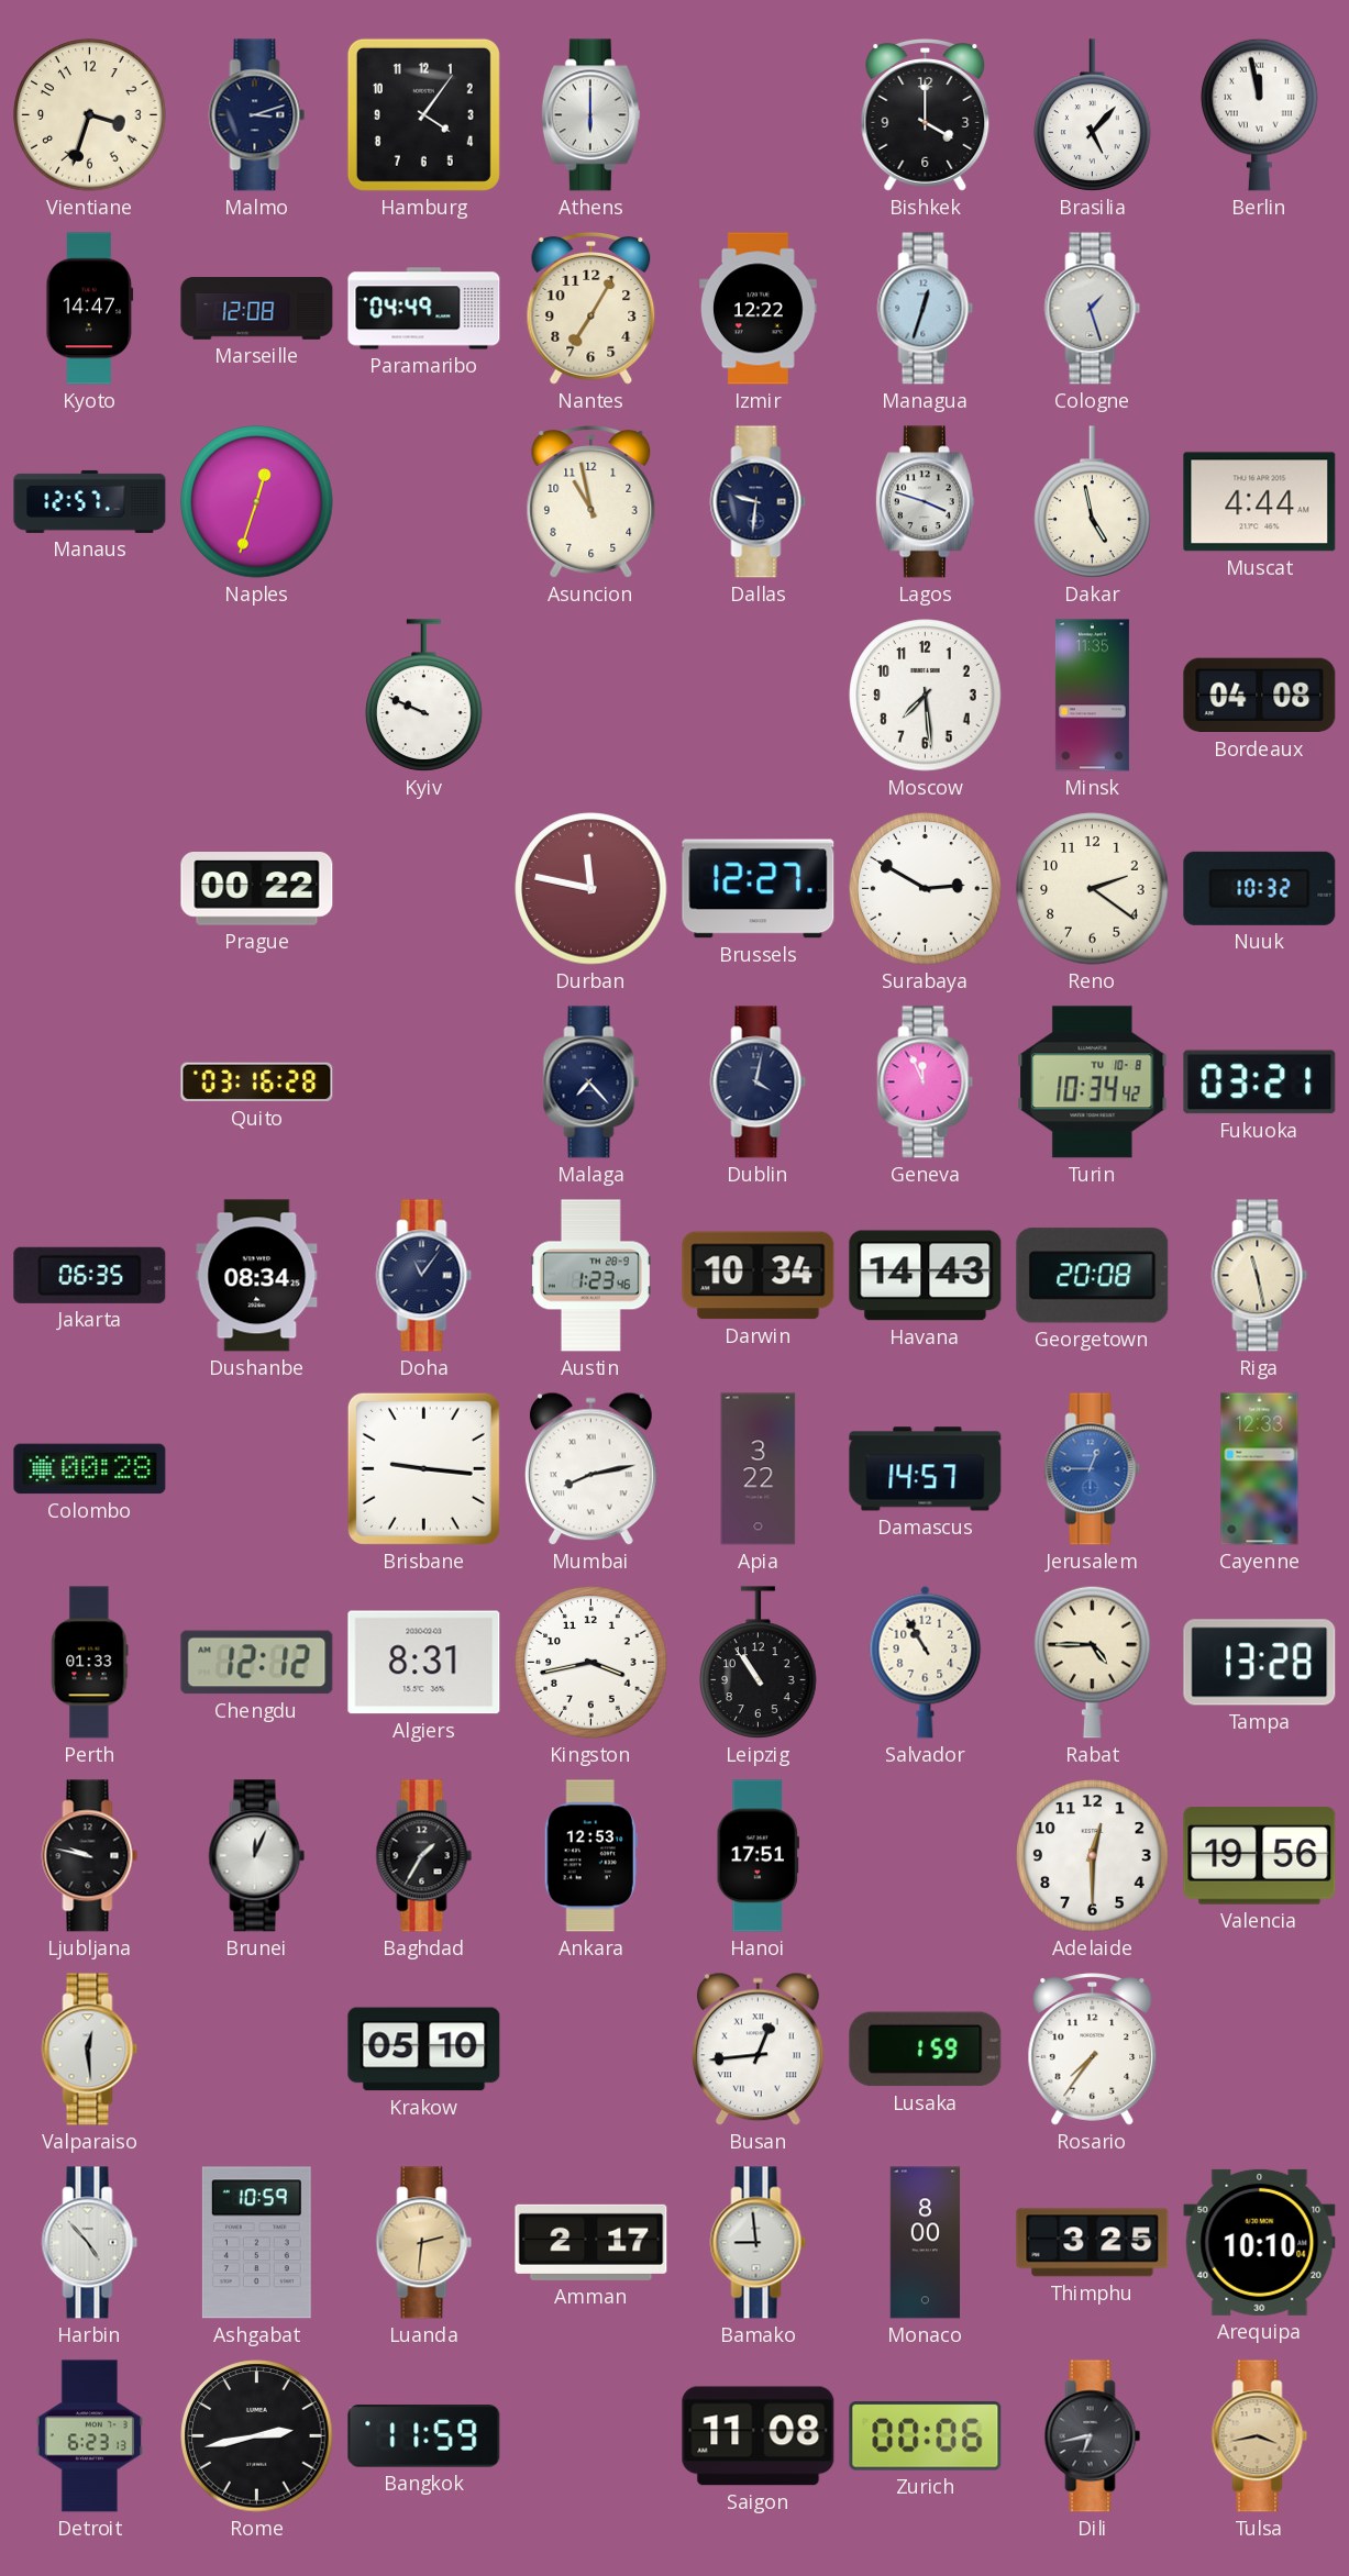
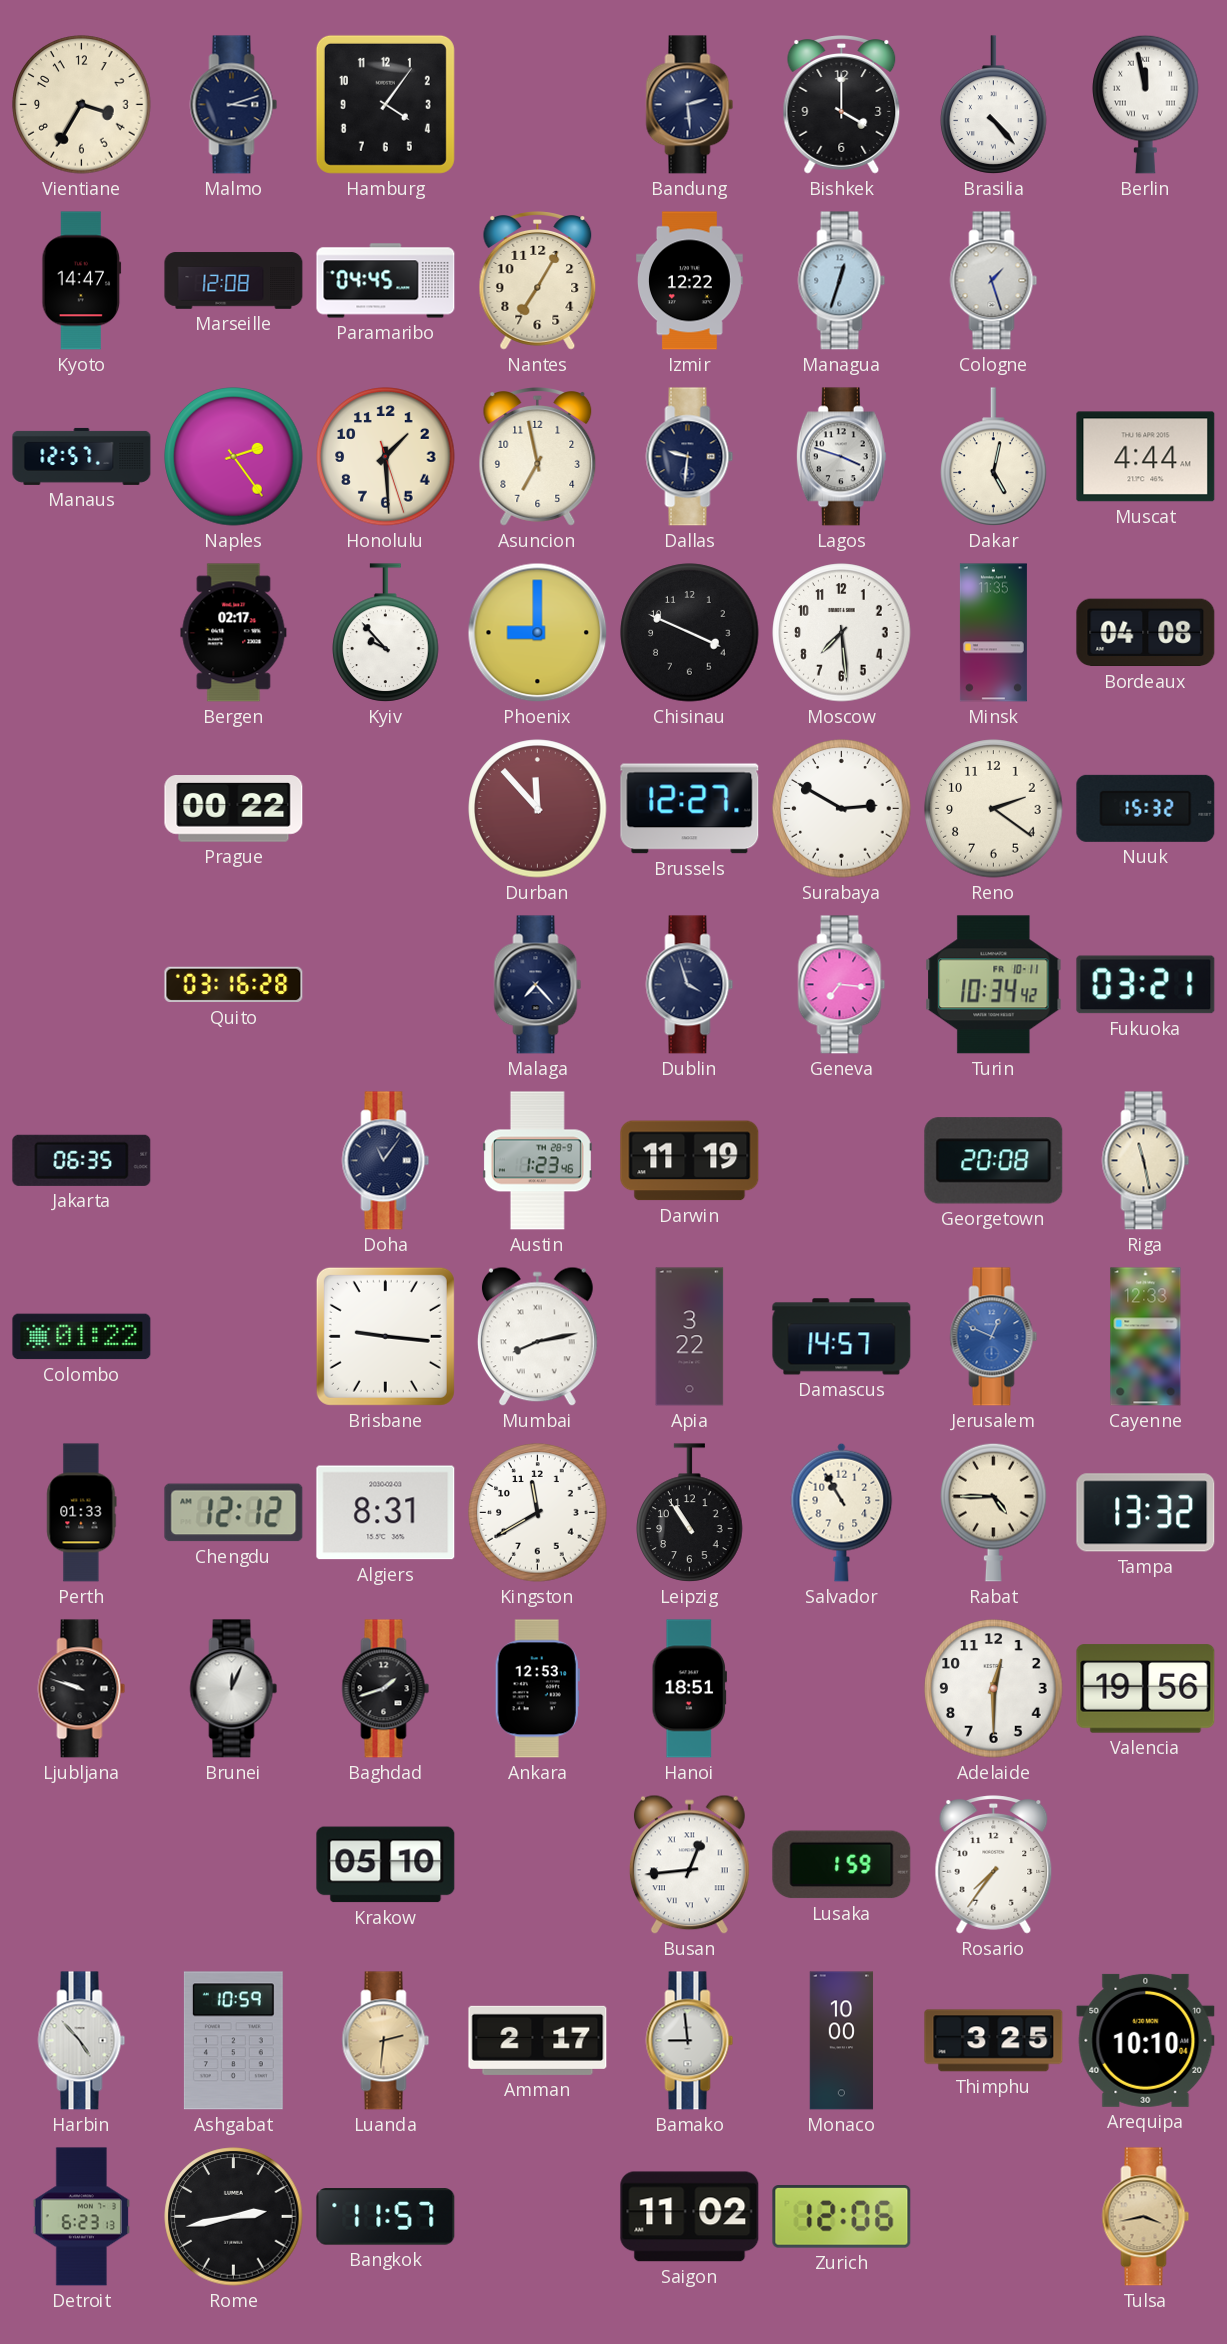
Vientiane: 3:33 -> 3:35 (82, 105)
Athens: 6:00 -> none (590, 115)
Bandung: none -> 2:29 (690, 105)
Brasilia: 5:07 -> 4:23 (994, 105)
Paramaribo: 04:49 -> 04:45 (386, 281)
Naples: 12:33 -> 2:24 (234, 457)
Honolulu: none -> 1:29 (386, 457)
Asuncion: 10:58 -> 6:58 (538, 457)
Dakar: 4:58 -> 5:02 (994, 457)
Bergen: none -> 02:17 (234, 633)
Kyiv: 9:49 -> 9:53 (386, 633)
Phoenix: none -> 9:00 (538, 633)
Chisinau: none -> 3:49 (690, 633)
Durban: 11:47 -> 11:53 (538, 809)
Nuuk: 10:32 -> 15:32 (1146, 808)
Dublin: 4:02 -> 3:57 (690, 985)
Geneva: 11:56 -> 7:16 (842, 985)
Turin date: TU 10-8 -> FR 10-11 (994, 985)
Dushanbe: 08:34 -> none (257, 1276)
Darwin: 10:34 -> 11:19 (690, 1161)
Havana: 14:43 -> none (926, 1276)
Colombo: 00:28 -> 01:22 (82, 1337)
Jerusalem: 12:45 -> 12:49 (994, 1337)
Kingston: 3:43 -> 11:40 (538, 1513)
Tampa: 13:28 -> 13:32 (1146, 1513)
Ljubljana: 9:47 -> 9:48 (82, 1689)
Baghdad: 1:35 -> 1:42 (386, 1689)
Hanoi: 17:51 -> 18:51 (689, 1689)
Valparaiso: 12:29 -> none (90, 2050)
Monaco: 8:00 -> 10:00 (842, 2041)
Bangkok: 11:59 -> 11:57 (386, 2217)
Saigon: 11:08 -> 11:02 (690, 2217)
Zurich: 00:06 -> 12:06 (842, 2217)
Dili: 6:43 -> none (1093, 2436)
